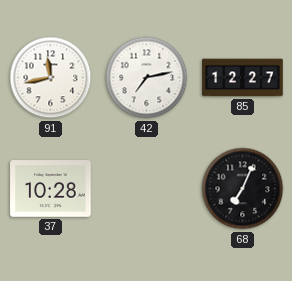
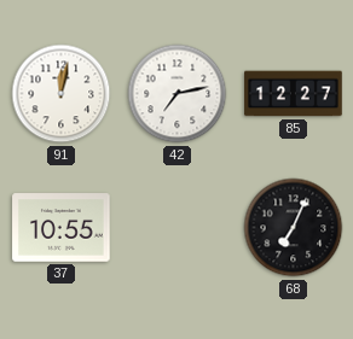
91: 11:43 -> 12:02 (62, 94)
37: 10:28 -> 10:55 (62, 228)
